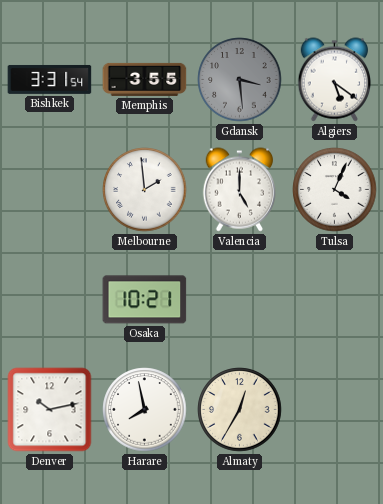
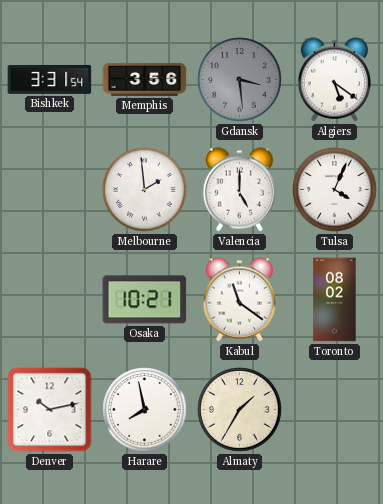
Memphis: 3:55 -> 3:56 (145, 79)
Kabul: none -> 11:21 (240, 300)
Toronto: none -> 08:02 (335, 300)
Almaty: 12:35 -> 1:35 (240, 410)
